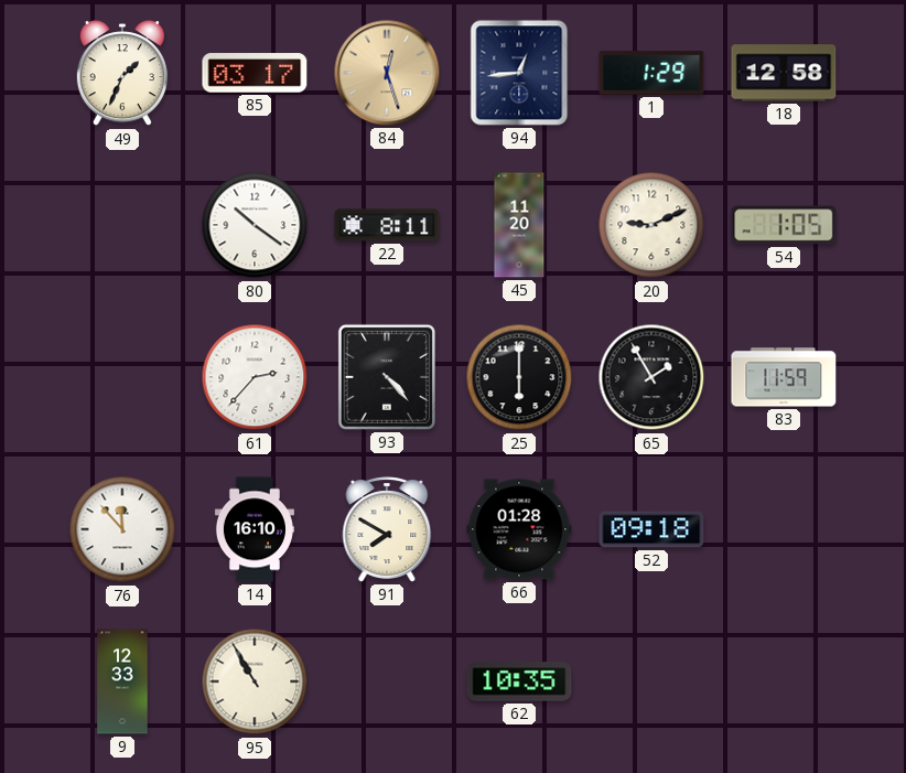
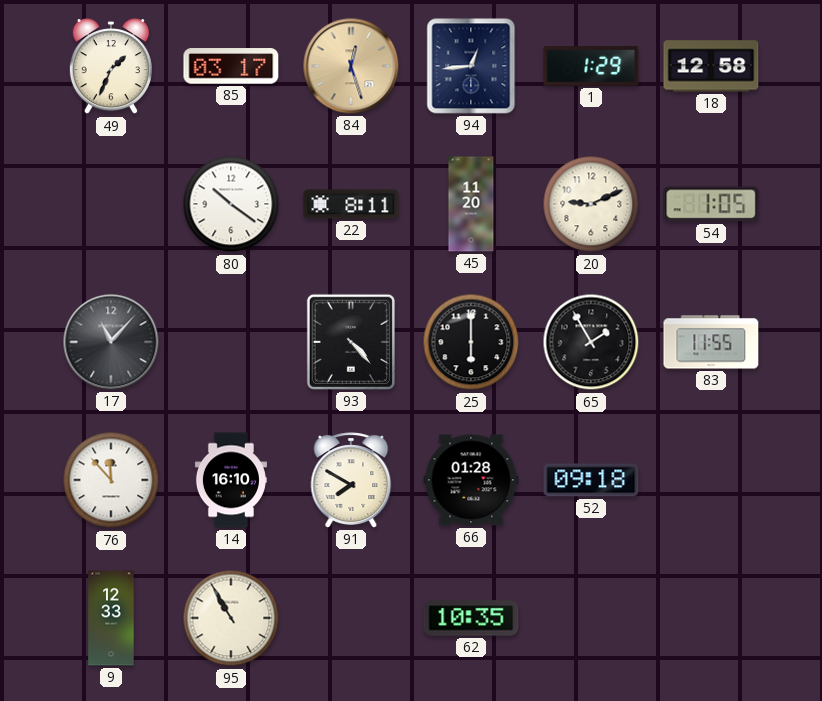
17: none -> 11:07 (111, 342)
61: 2:37 -> none (255, 377)
83: 11:59 -> 11:55 (711, 342)
